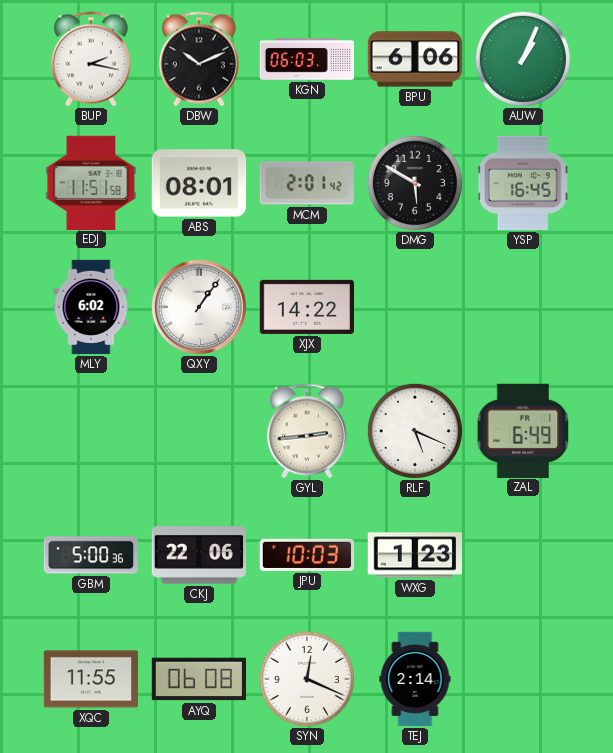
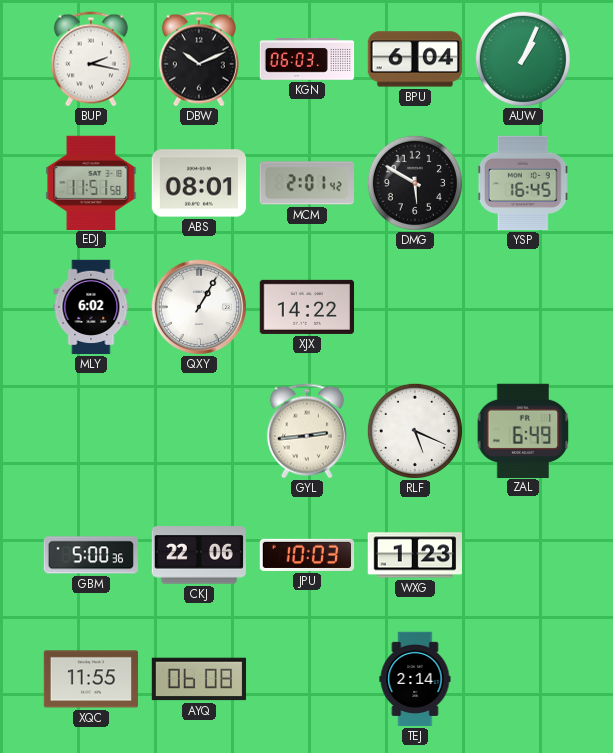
BPU: 6:06 -> 6:04 (415, 59)
QXY: 1:06 -> 1:05 (198, 306)
SYN: 12:19 -> none (307, 679)
